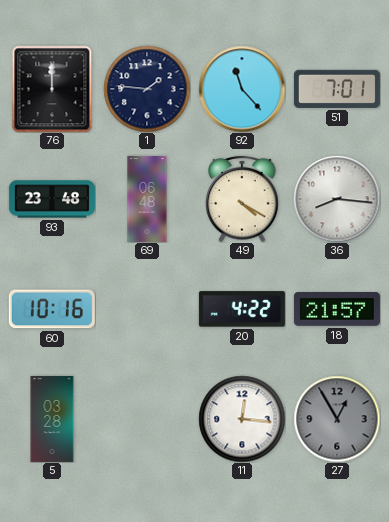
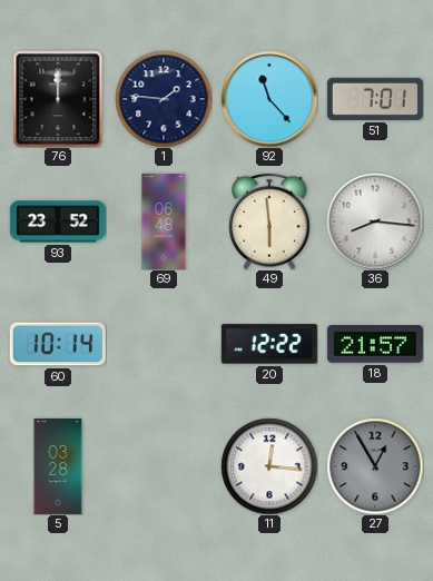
93: 23:48 -> 23:52 (58, 221)
49: 4:20 -> 5:59 (269, 221)
60: 10:16 -> 10:14 (58, 344)
20: 4:22 -> 12:22 (269, 344)
